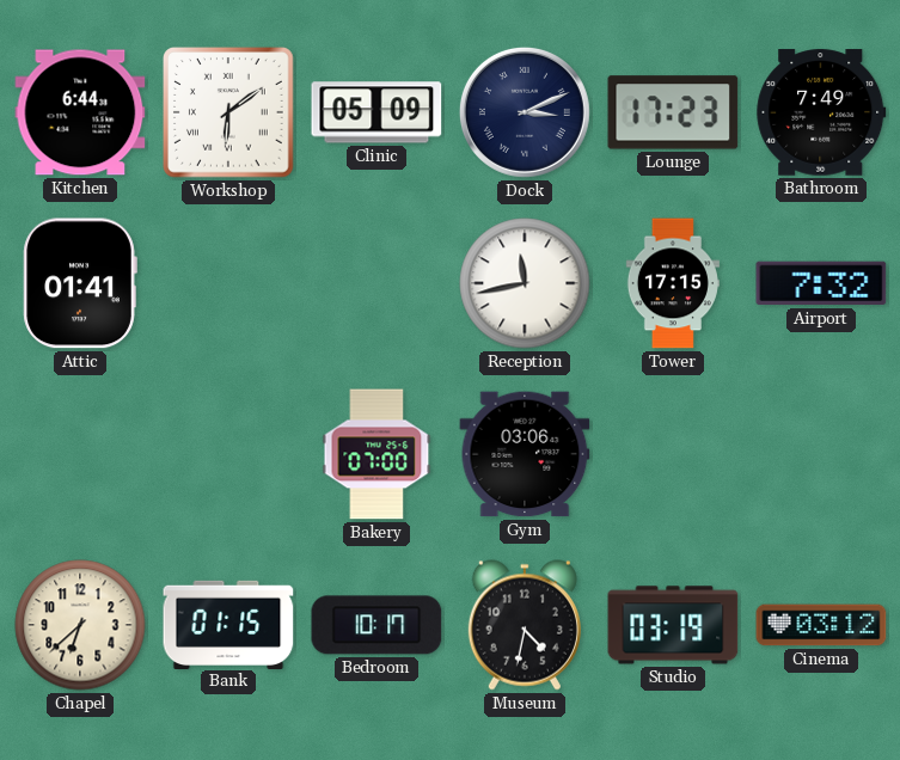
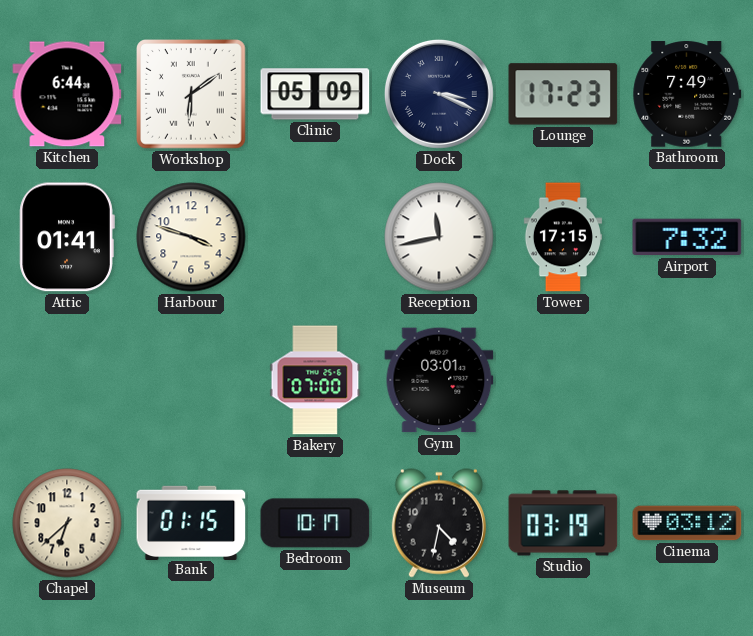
Dock: 3:11 -> 3:19 (439, 94)
Harbour: none -> 3:48 (191, 237)
Gym: 03:06 -> 03:01 (439, 380)
